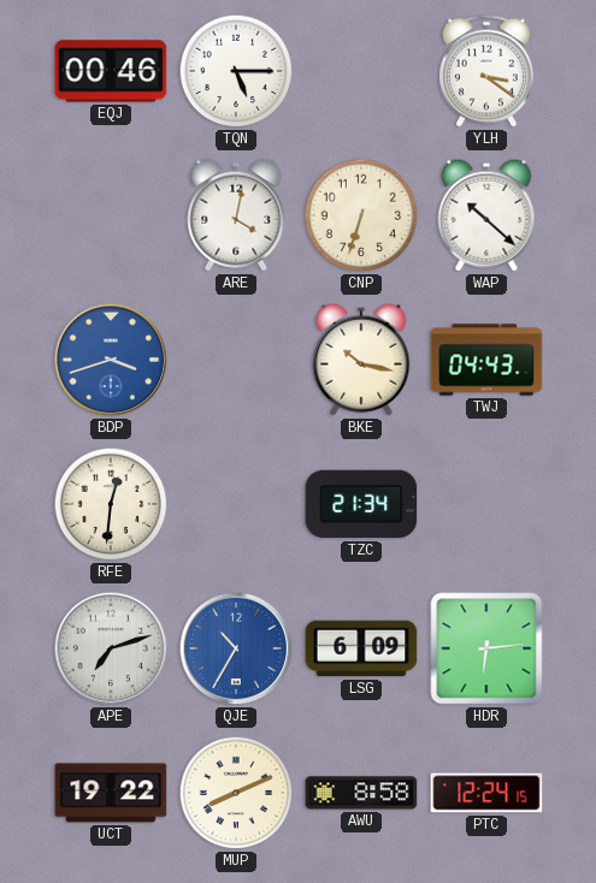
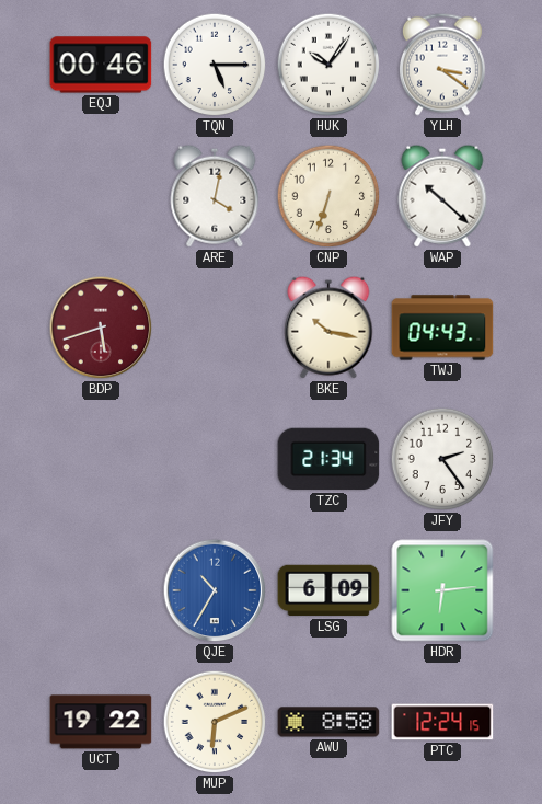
HUK: none -> 10:06 (328, 65)
BDP: 3:42 -> 5:42 (101, 328)
BDP dial: blue -> burgundy (101, 328)
RFE: 12:31 -> none (111, 504)
JFY: none -> 2:24 (442, 459)
APE: 7:12 -> none (111, 648)
MUP: 8:11 -> 6:11 (215, 722)
